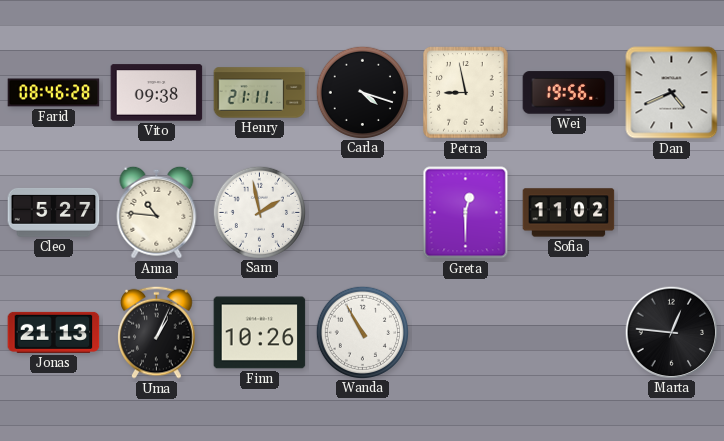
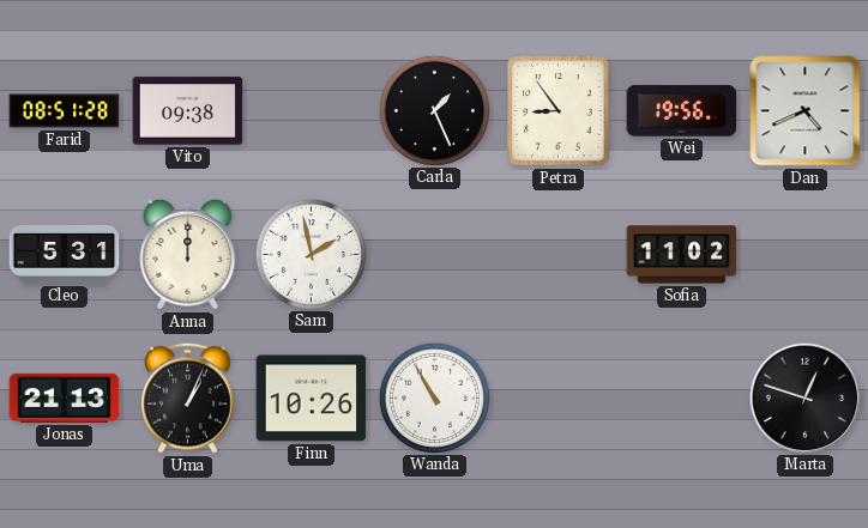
Farid: 08:46 -> 08:51 (65, 111)
Henry: 21:11 -> none (260, 93)
Carla: 4:18 -> 1:26 (434, 110)
Petra: 8:58 -> 8:54 (559, 111)
Cleo: 5:27 -> 5:31 (65, 254)
Anna: 10:46 -> 12:00 (188, 254)
Greta: 12:30 -> none (466, 213)
Marta: 12:46 -> 12:48 (804, 397)
